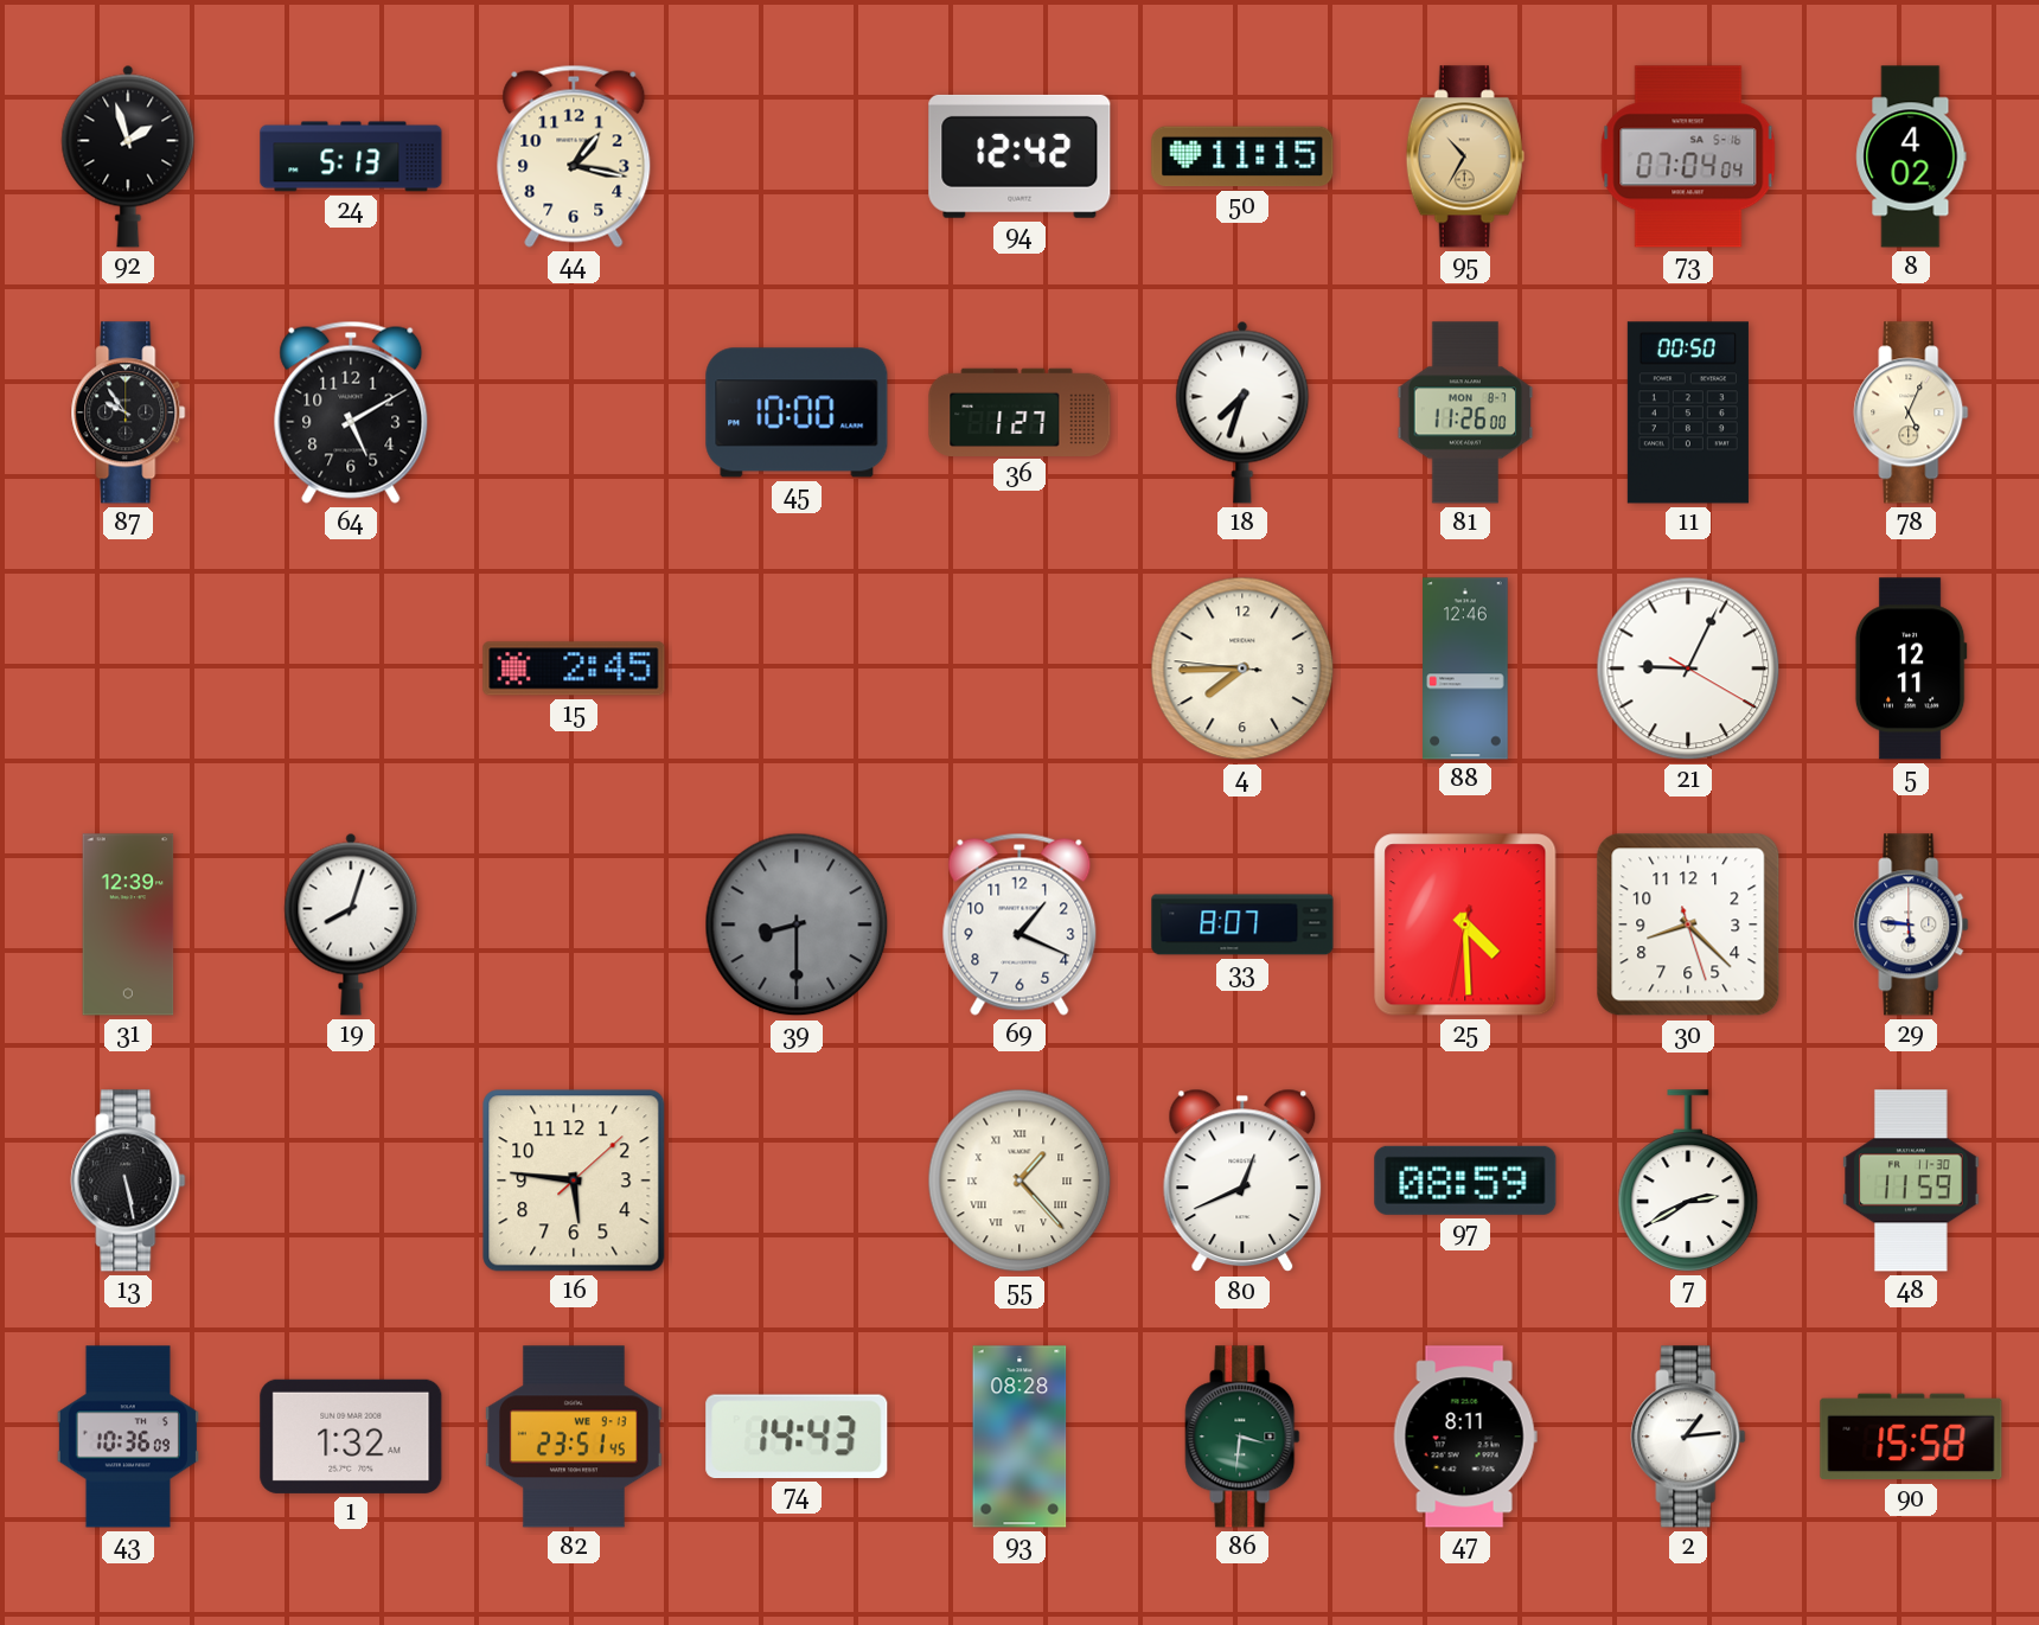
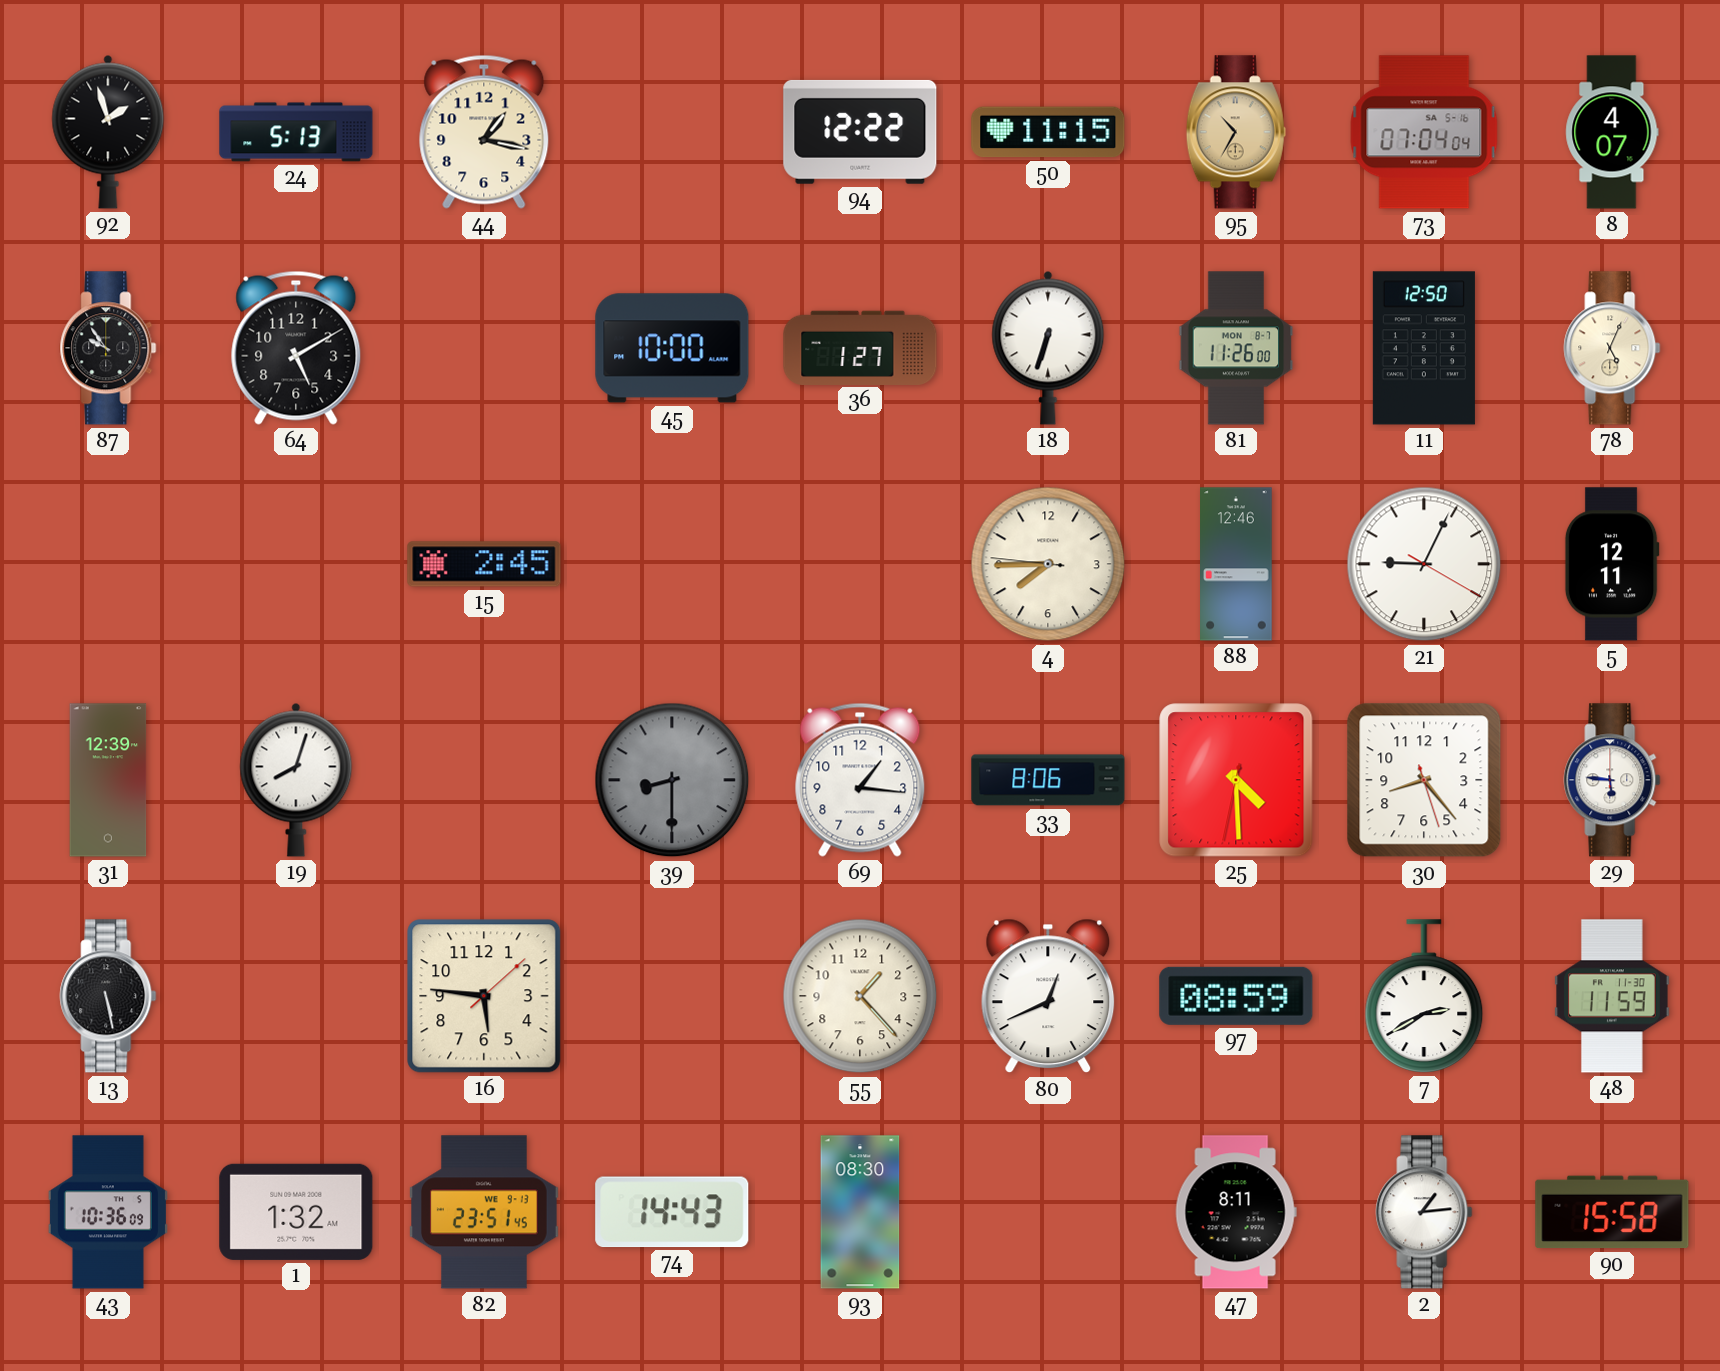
94: 12:42 -> 12:22 (860, 132)
8: 4:02 -> 4:07 (1612, 132)
18: 7:33 -> 6:33 (1048, 348)
11: 00:50 -> 12:50 (1424, 348)
69: 1:19 -> 1:16 (860, 780)
33: 8:07 -> 8:06 (1048, 780)
30: 8:22 -> 8:23 (1424, 780)
55 numerals: Roman -> Arabic (860, 996)
93: 08:28 -> 08:30 (860, 1212)
86: 3:31 -> none (1242, 1437)
